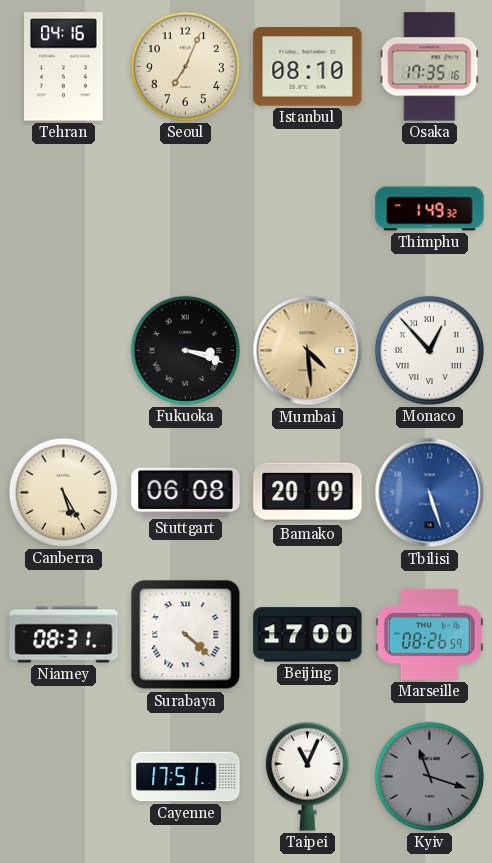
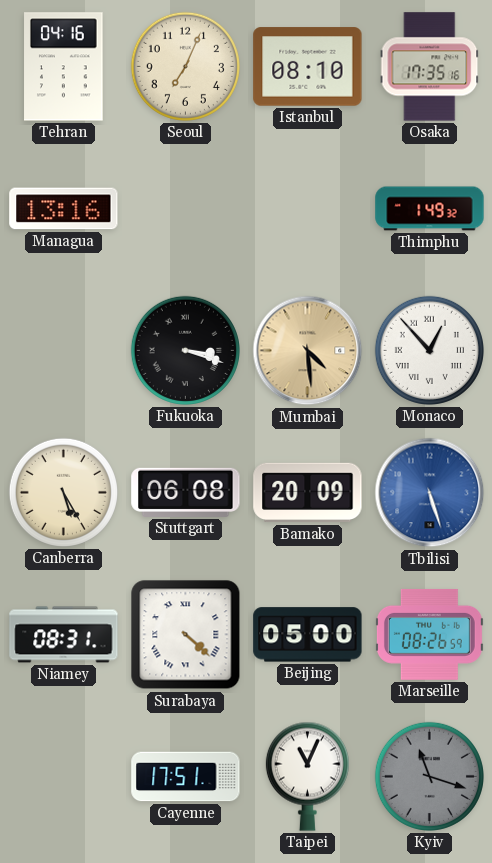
Managua: none -> 13:16 (64, 209)
Beijing: 17:00 -> 05:00 (308, 635)
